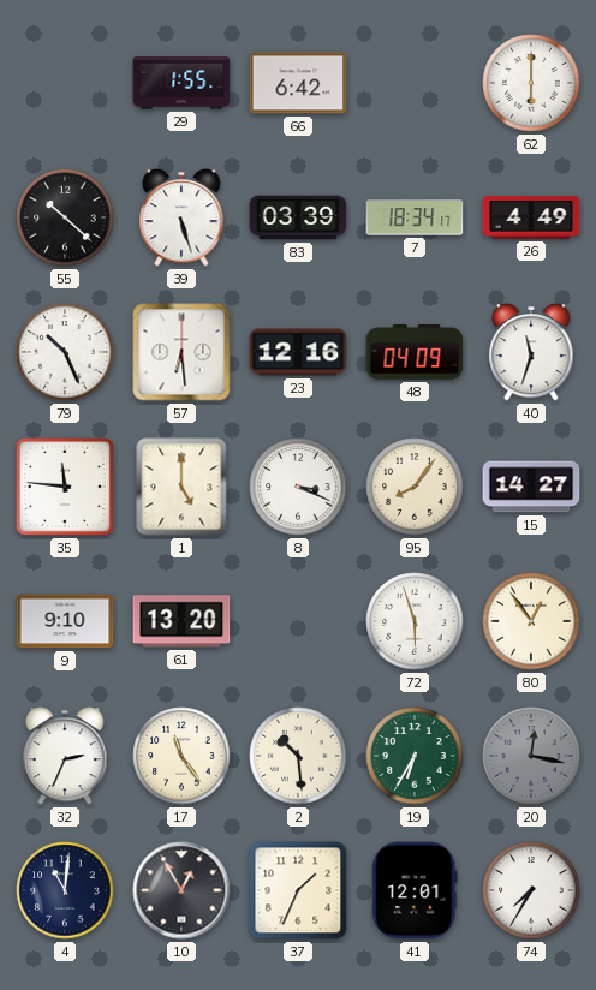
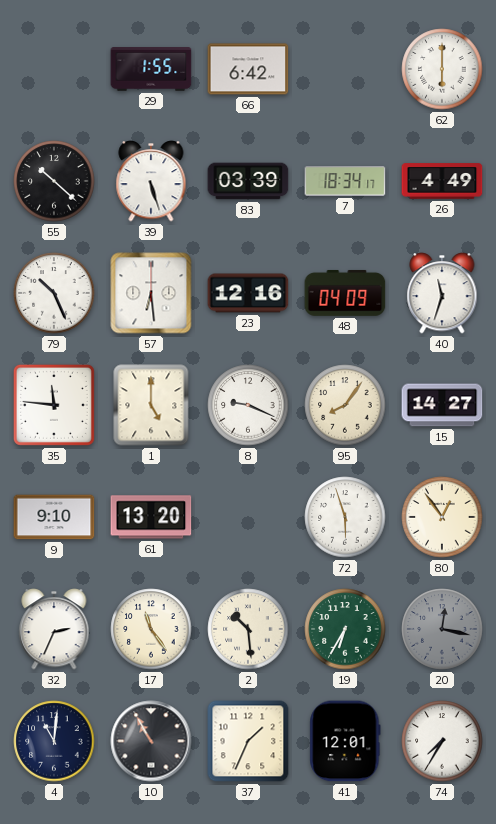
8: 3:19 -> 9:19 (248, 405)
10: 12:55 -> 10:55 (151, 741)
